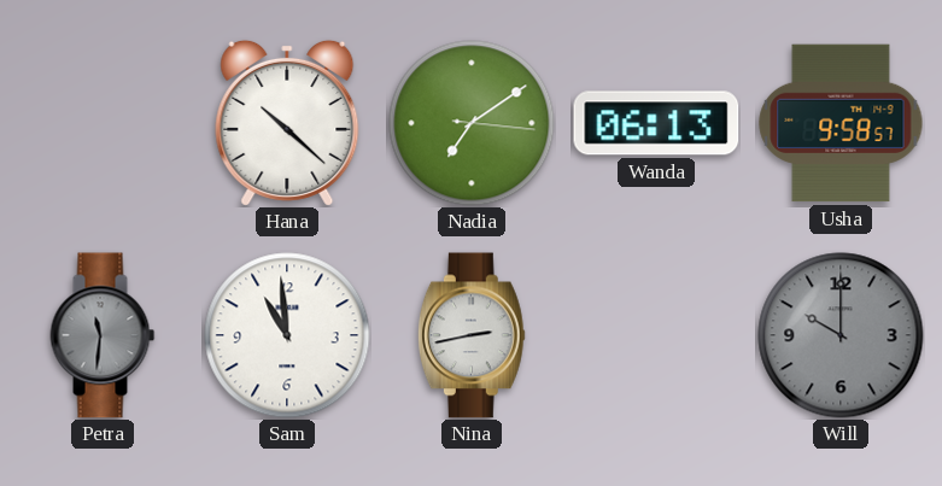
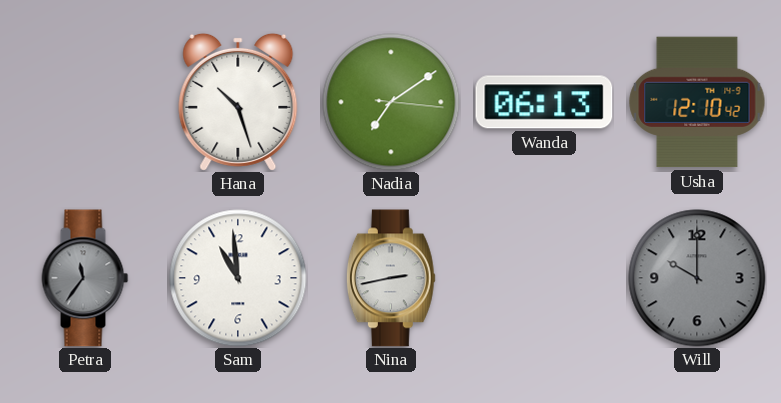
Hana: 10:22 -> 10:27 (238, 102)
Usha: 9:58 -> 12:10 (697, 102)
Petra: 11:31 -> 11:36 (85, 278)
